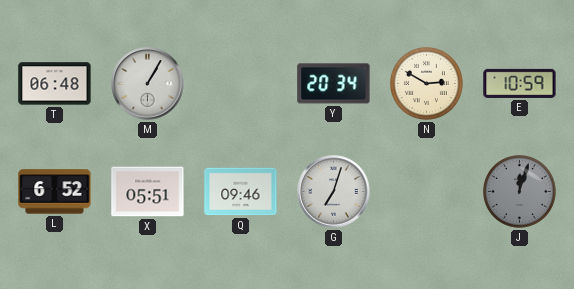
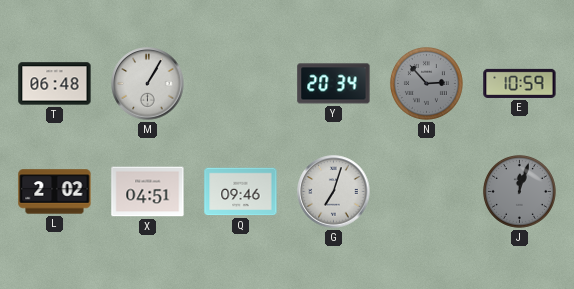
N: 2:50 -> 2:53 (426, 83)
N dial: cream -> grey (426, 83)
L: 6:52 -> 2:02 (55, 192)
X: 05:51 -> 04:51 (148, 192)
